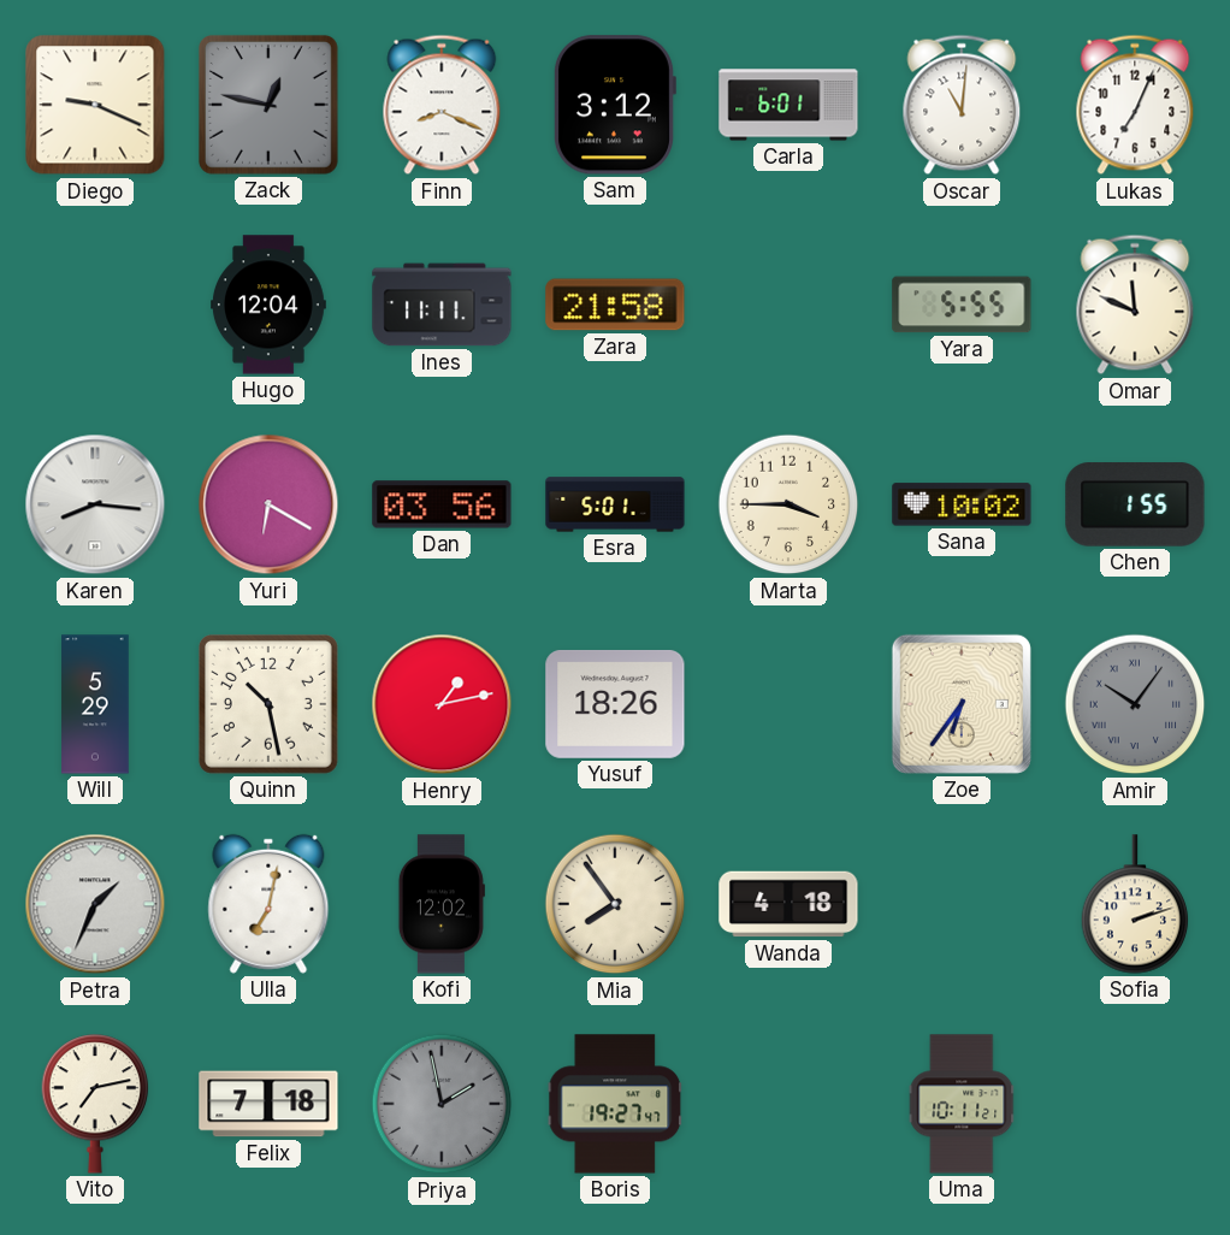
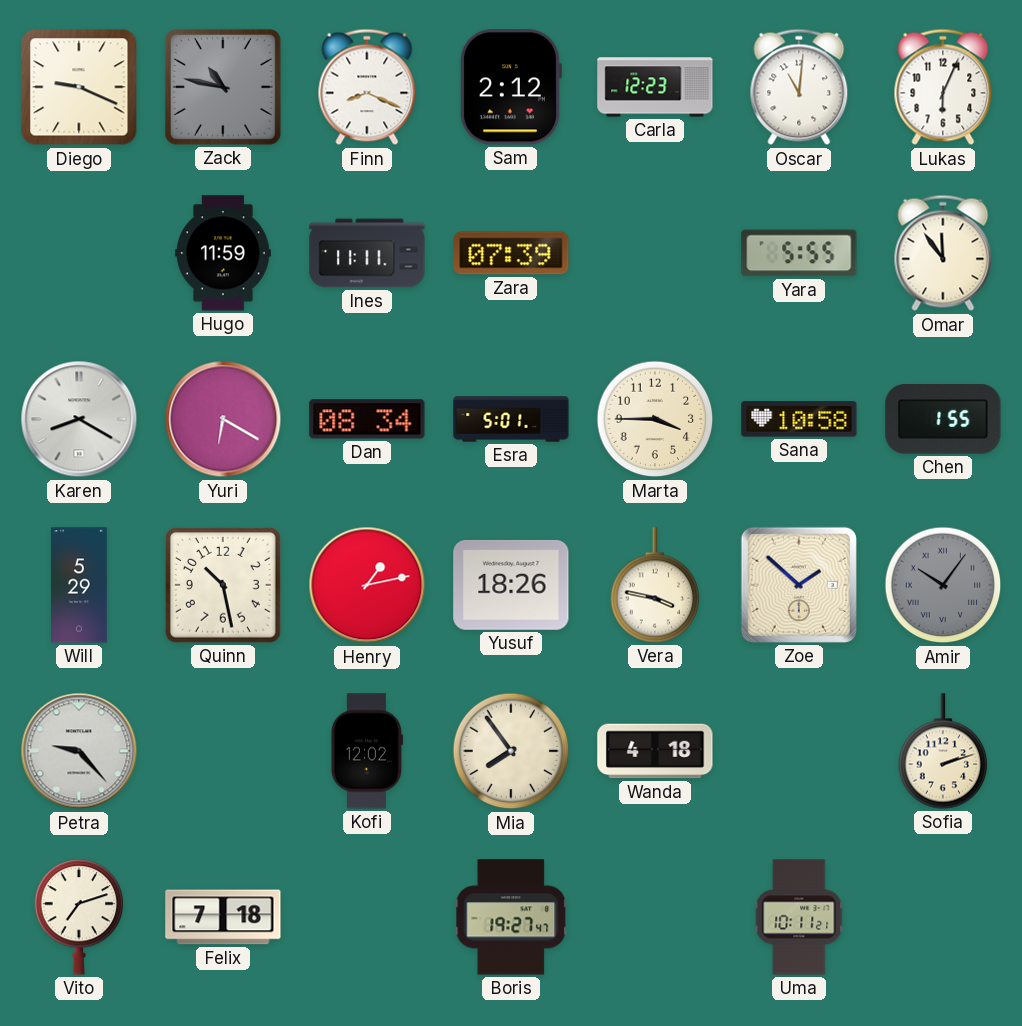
Zack: 12:47 -> 10:47 (223, 87)
Sam: 3:12 -> 2:12 (510, 87)
Carla: 6:01 -> 12:23 (655, 87)
Lukas: 7:04 -> 6:04 (943, 87)
Hugo: 12:04 -> 11:59 (224, 253)
Zara: 21:58 -> 07:39 (511, 253)
Omar: 11:49 -> 11:54 (943, 253)
Karen: 8:16 -> 8:20 (79, 419)
Dan: 03:56 -> 08:34 (367, 419)
Sana: 10:02 -> 10:58 (799, 419)
Vera: none -> 3:47 (655, 585)
Zoe: 6:36 -> 1:52 (799, 585)
Petra: 1:34 -> 9:23 (79, 751)
Ulla: 7:02 -> none (268, 904)
Vito: 7:13 -> 7:12 (79, 917)
Priya: 1:58 -> none (442, 1104)
